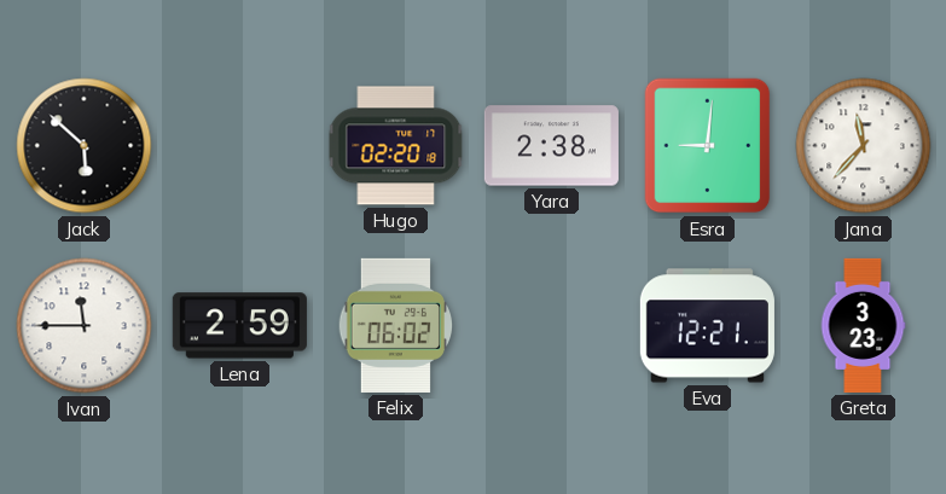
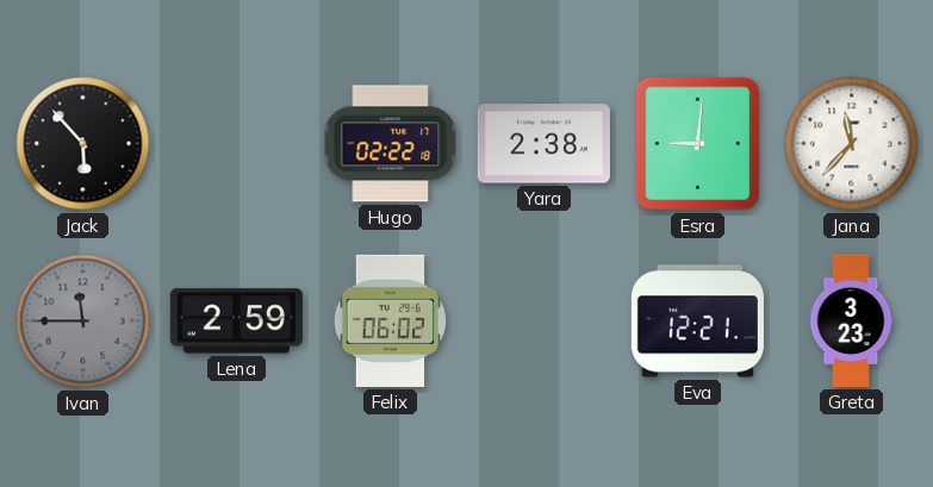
Jack: 5:52 -> 5:53 (83, 144)
Hugo: 02:20 -> 02:22 (391, 144)
Ivan dial: white -> grey (83, 321)
